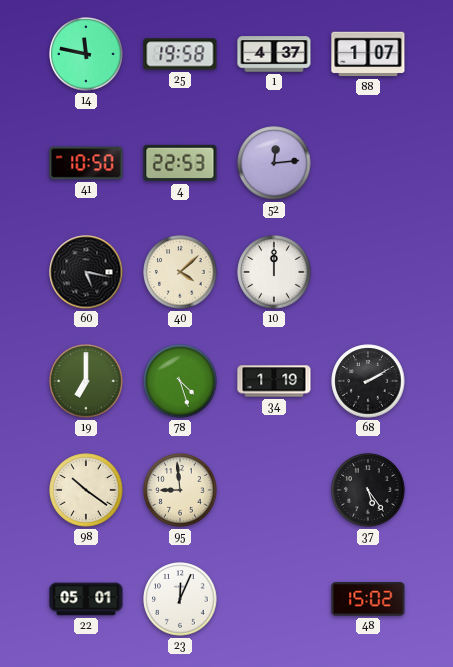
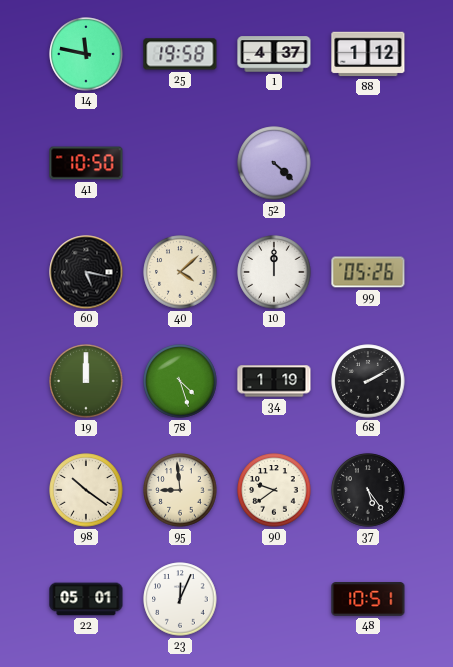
88: 1:07 -> 1:12 (368, 54)
4: 22:53 -> none (180, 163)
52: 12:14 -> 4:22 (274, 163)
99: none -> 05:26 (368, 272)
19: 7:00 -> 12:00 (86, 381)
90: none -> 9:39 (274, 490)
48: 15:02 -> 10:51 (368, 599)
